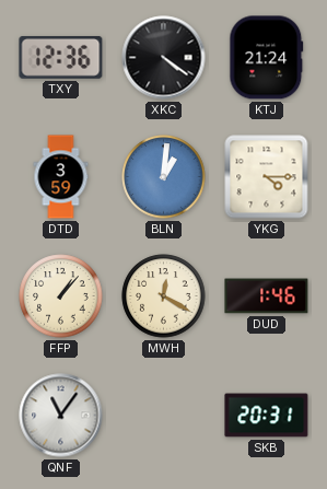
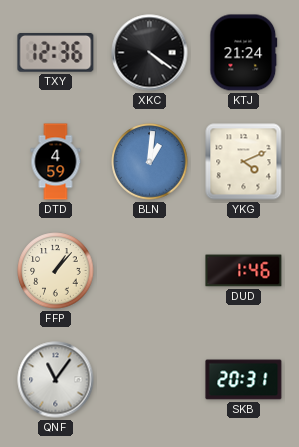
DTD: 3:59 -> 4:59 (56, 162)
YKG: 4:15 -> 4:11 (244, 162)
MWH: 12:20 -> none (164, 296)
